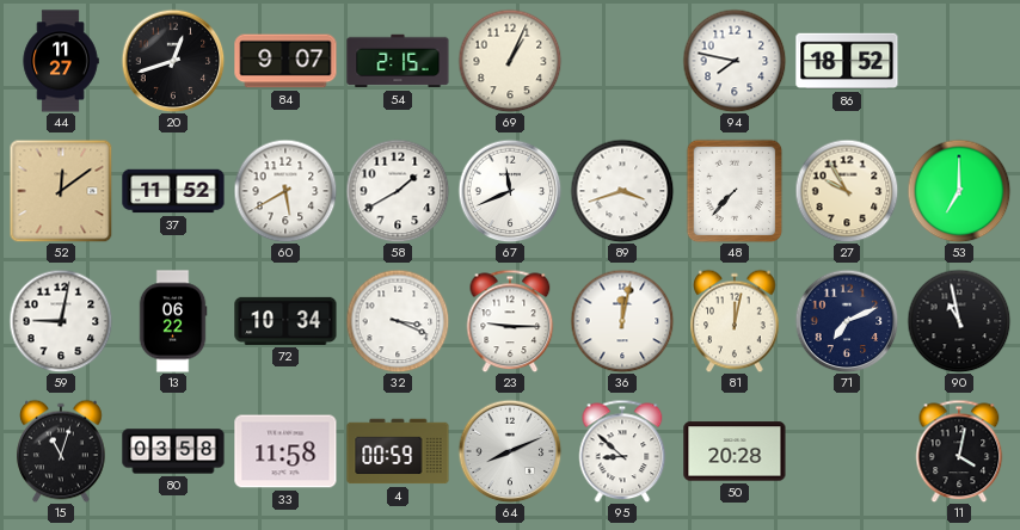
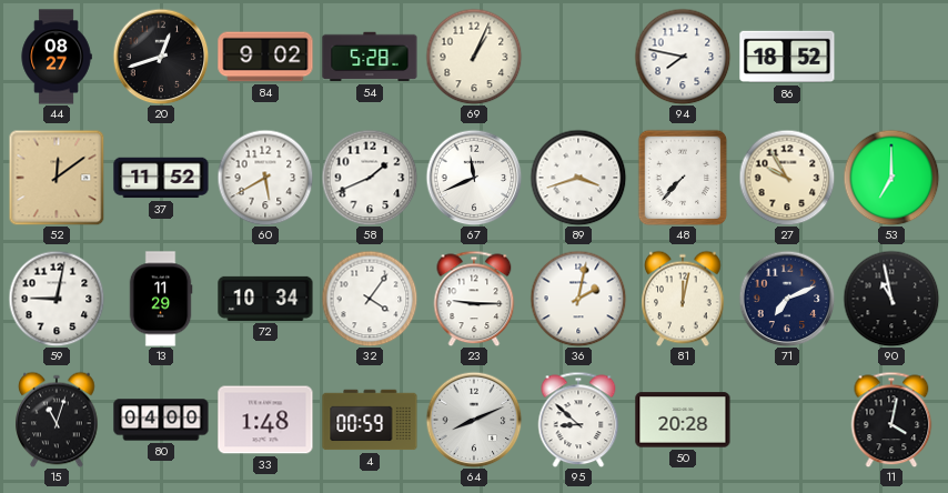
44: 11:27 -> 08:27 (57, 57)
84: 9:07 -> 9:02 (265, 57)
54: 2:15 -> 5:28 (370, 57)
58: 1:40 -> 1:41 (370, 178)
13: 06:22 -> 11:29 (161, 299)
32: 3:19 -> 4:06 (370, 299)
36: 12:02 -> 2:02 (578, 299)
80: 03:58 -> 04:00 (161, 420)
33: 11:58 -> 1:48 (265, 420)
